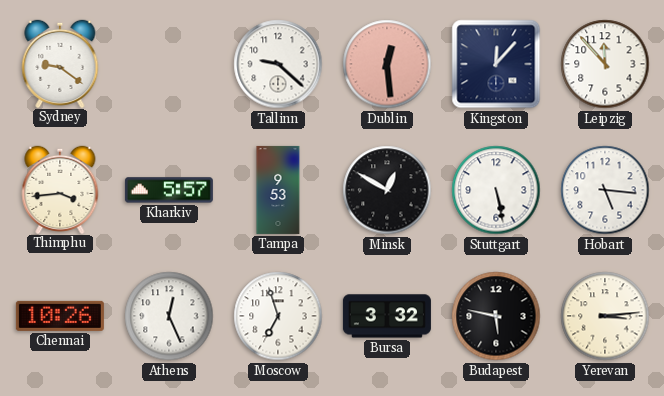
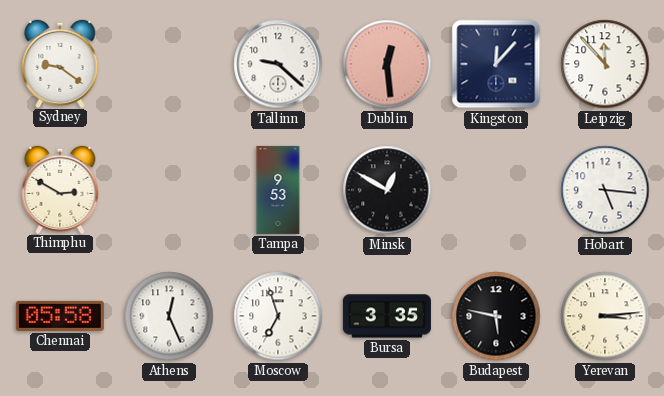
Thimphu: 3:44 -> 2:50 (60, 189)
Kharkiv: 5:57 -> none (169, 190)
Stuttgart: 5:28 -> none (496, 190)
Chennai: 10:26 -> 05:58 (60, 316)
Bursa: 3:32 -> 3:35 (387, 316)
